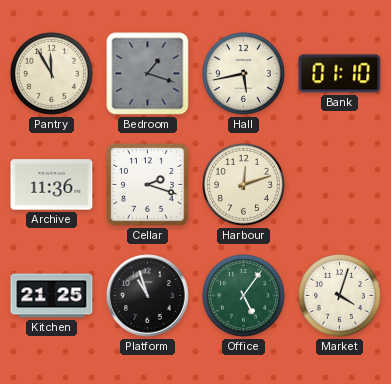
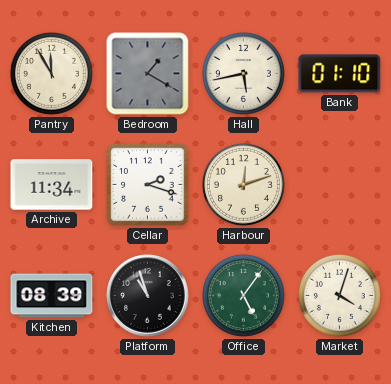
Bedroom: 1:18 -> 1:20 (148, 74)
Archive: 11:36 -> 11:34 (52, 185)
Kitchen: 21:25 -> 08:39 (52, 296)
